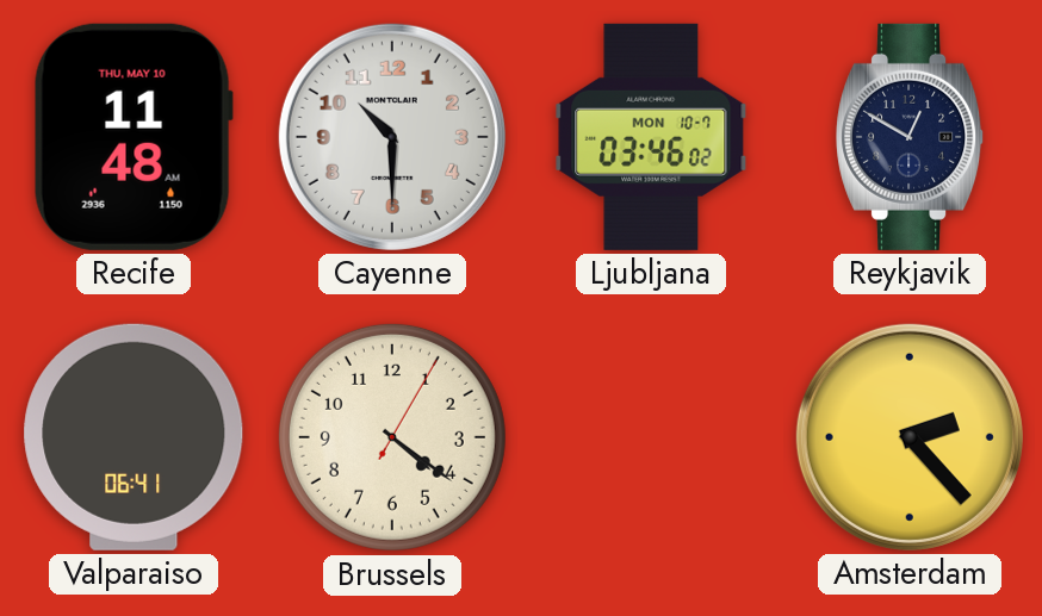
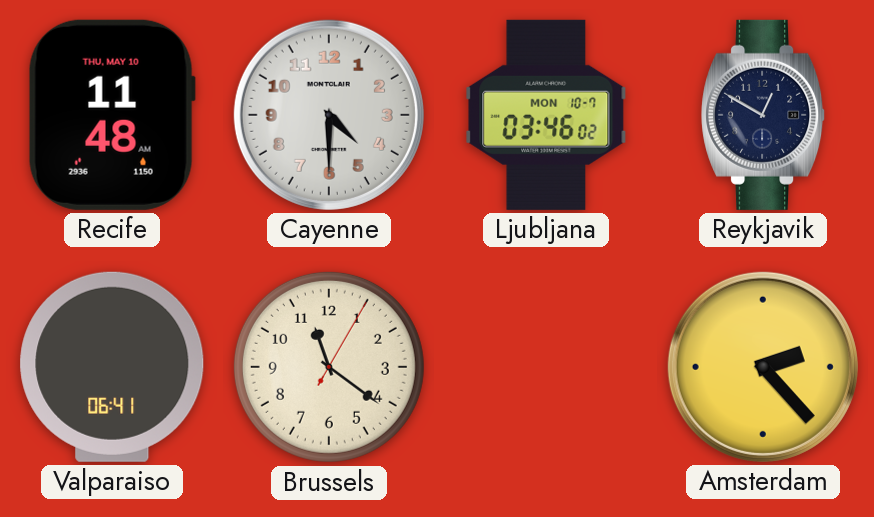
Cayenne: 10:30 -> 4:30 (329, 115)
Brussels: 4:21 -> 11:21 (329, 367)
